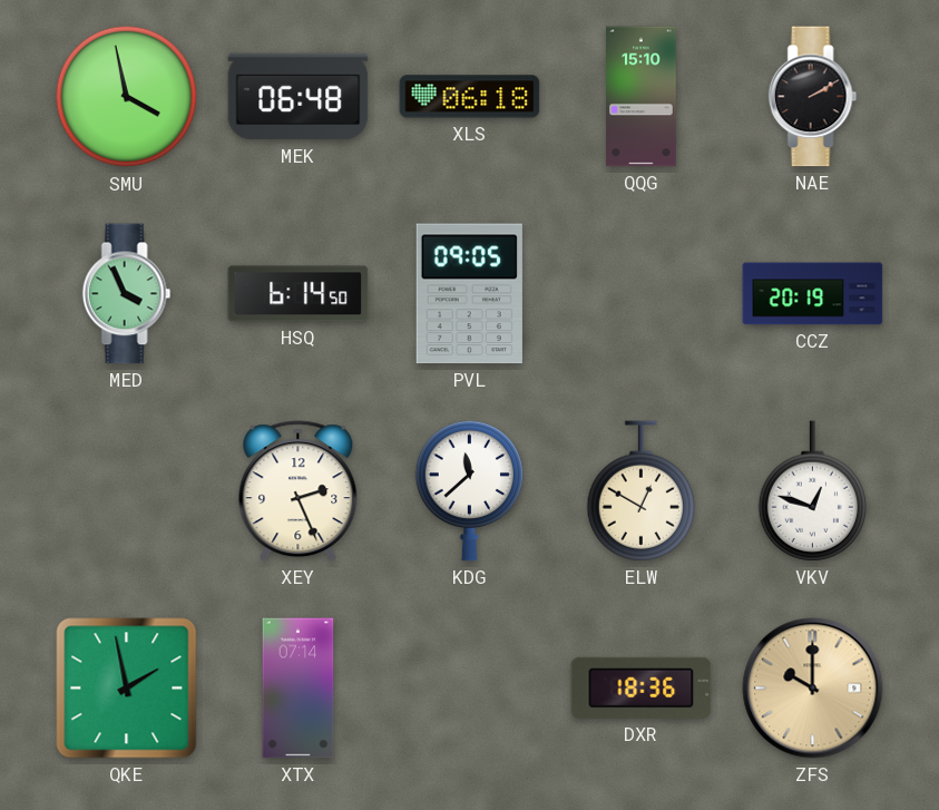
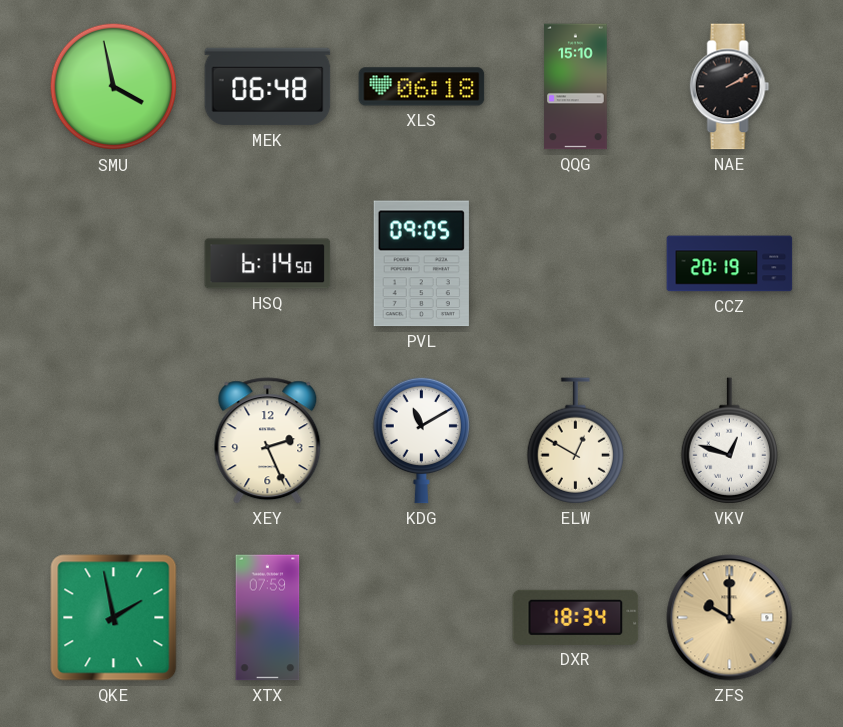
MED: 3:56 -> none (127, 294)
KDG: 11:38 -> 11:10 (421, 440)
XTX: 07:14 -> 07:59 (268, 618)
DXR: 18:36 -> 18:34 (576, 617)
